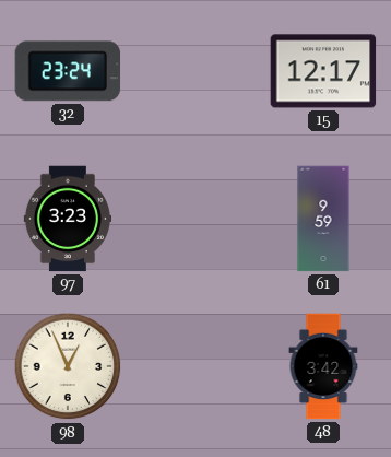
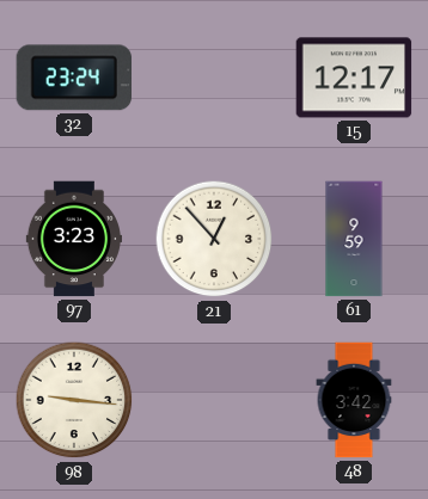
21: none -> 12:53 (214, 239)
98: 12:56 -> 9:16 (74, 400)
